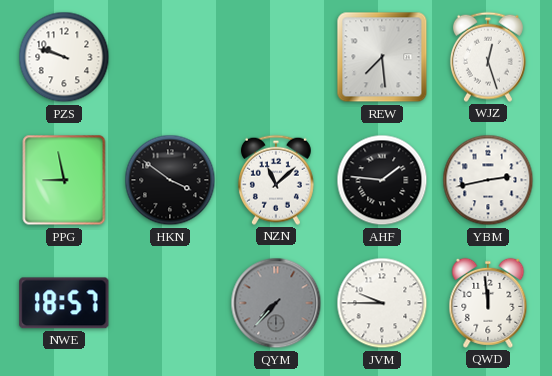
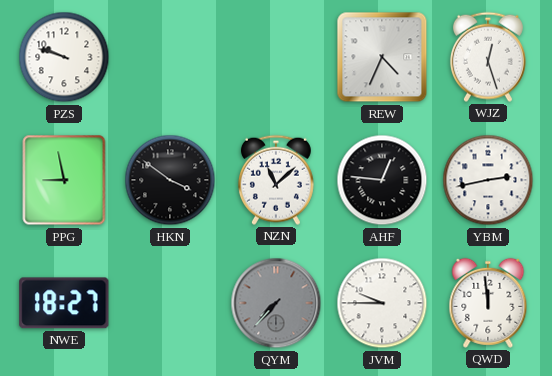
REW: 7:29 -> 4:34 (382, 57)
AHF: 1:46 -> 12:46 (382, 180)
NWE: 18:57 -> 18:27 (64, 303)
